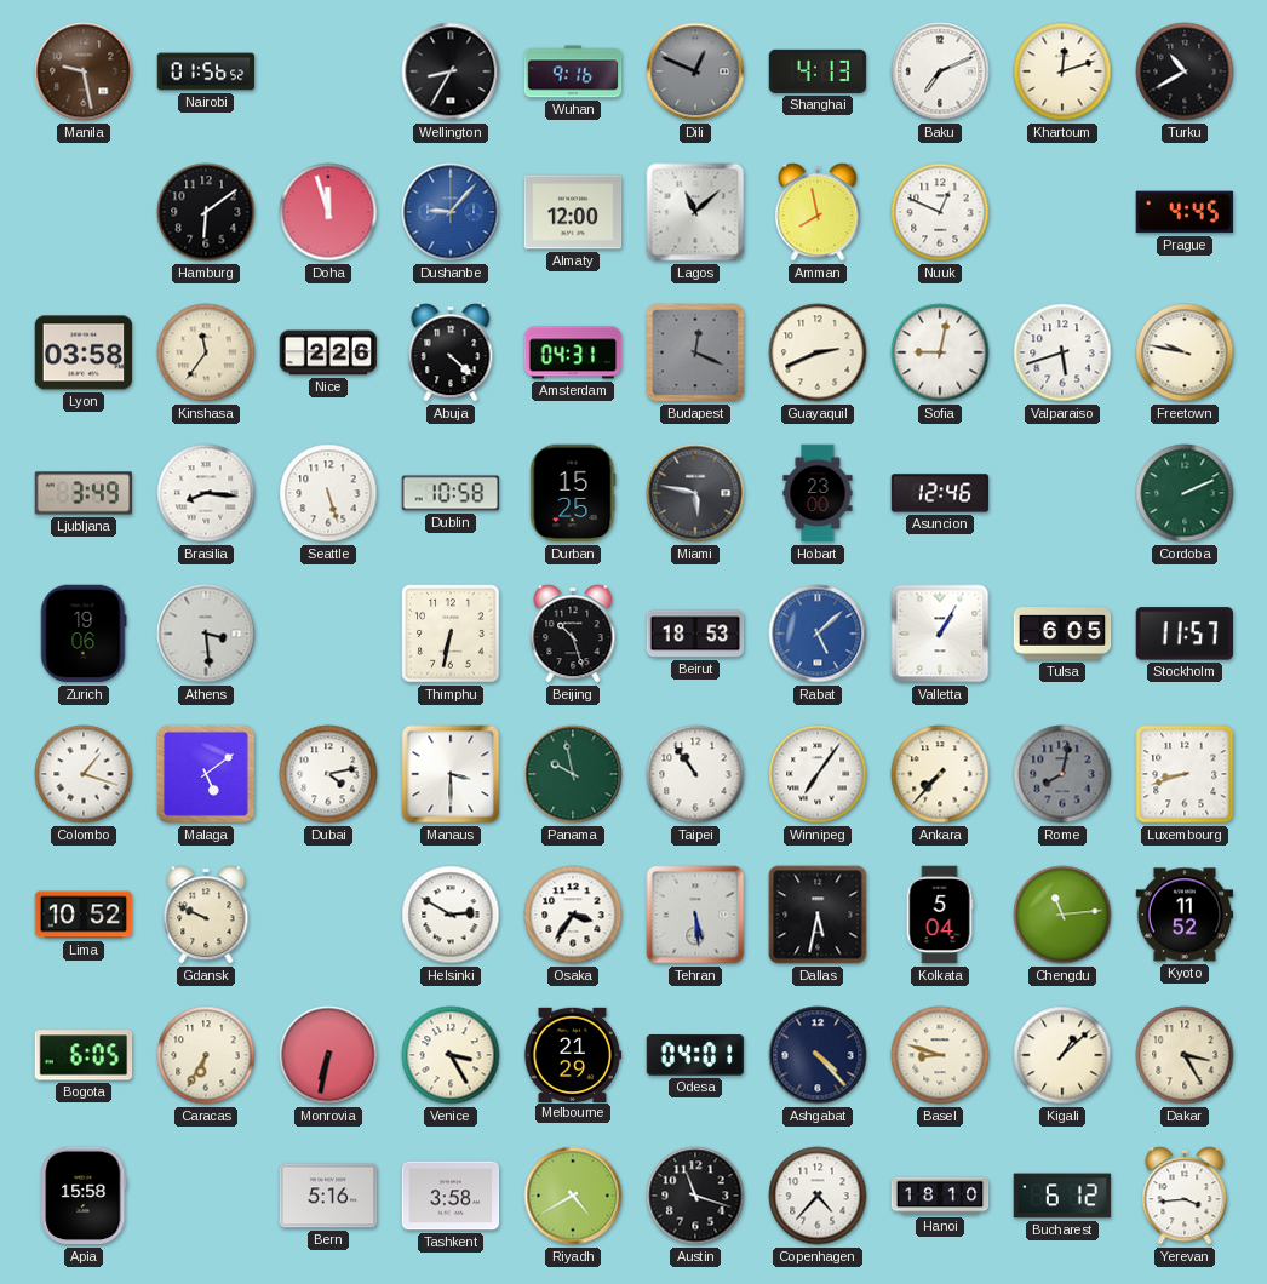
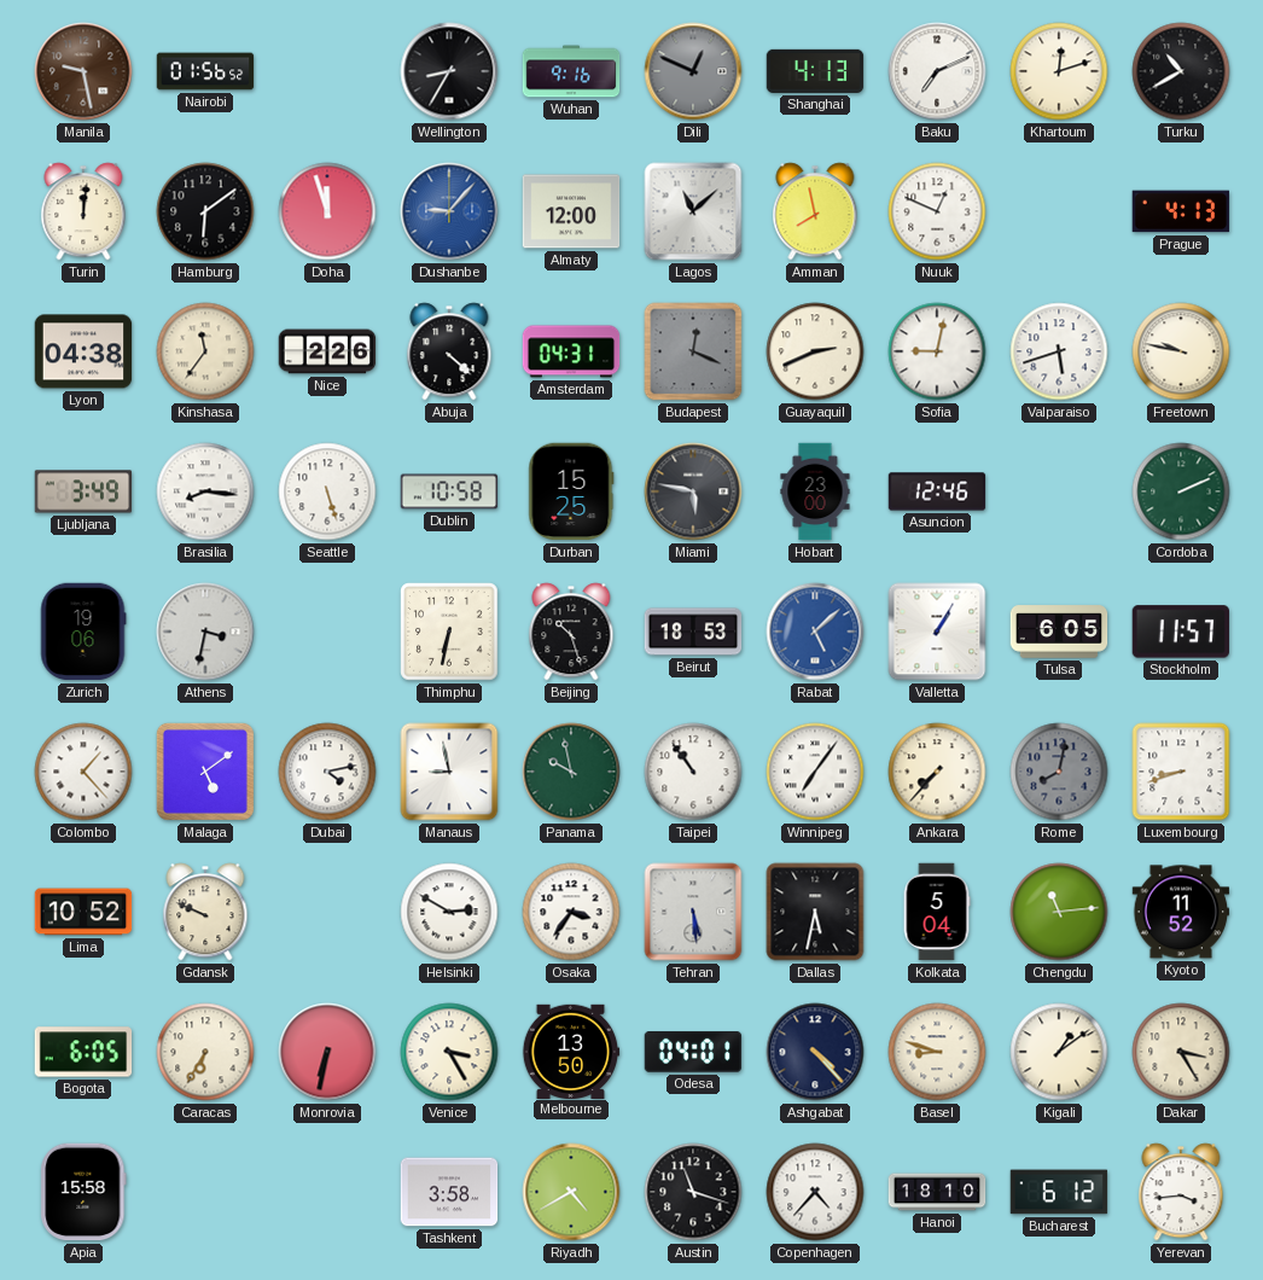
Turin: none -> 12:01 (83, 211)
Prague: 4:45 -> 4:13 (1181, 211)
Lyon: 03:58 -> 04:38 (83, 351)
Athens: 3:29 -> 3:32 (205, 632)
Colombo: 1:18 -> 1:23 (83, 772)
Manaus: 3:30 -> 8:58 (449, 772)
Melbourne: 21:29 -> 13:50 (571, 1051)
Kigali: 1:08 -> 1:09 (1059, 1052)
Bern: 5:16 -> none (328, 1196)
